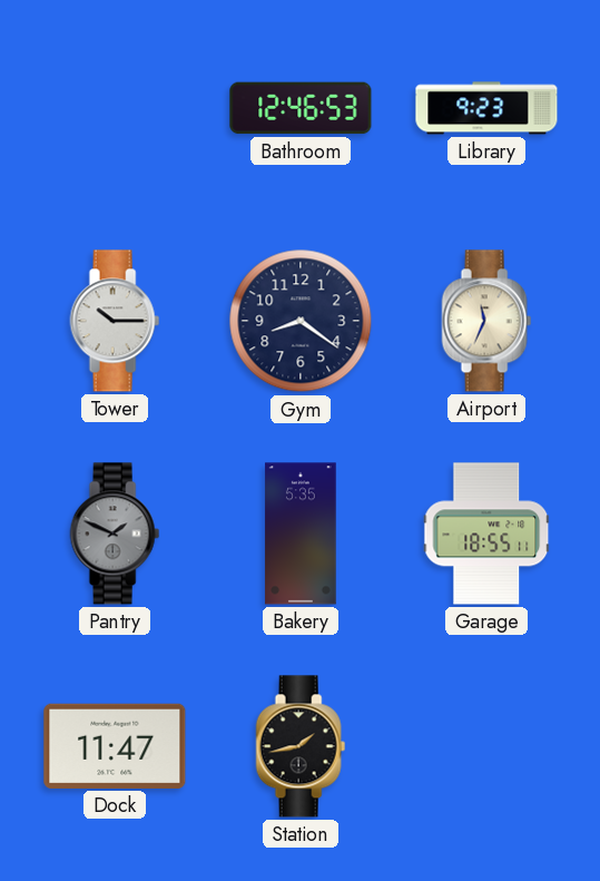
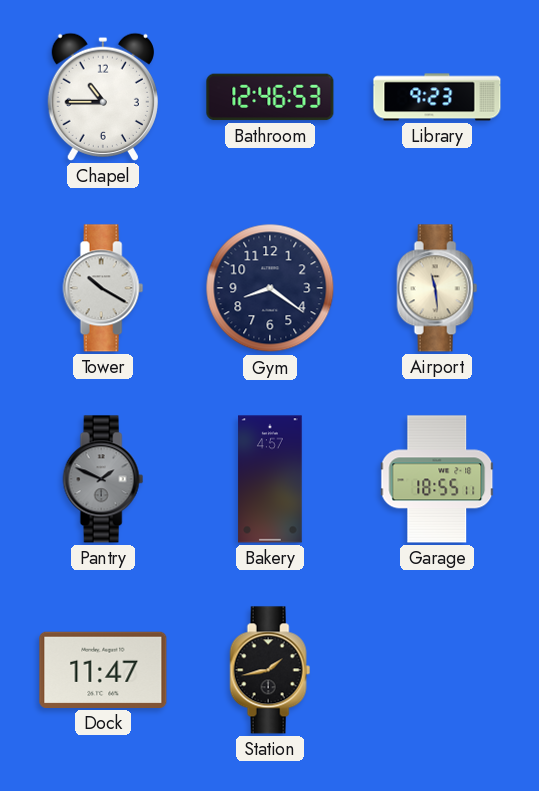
Chapel: none -> 10:45 (103, 97)
Tower: 10:15 -> 10:20 (103, 288)
Airport: 11:34 -> 11:29 (437, 288)
Bakery: 5:35 -> 4:57 (270, 479)
